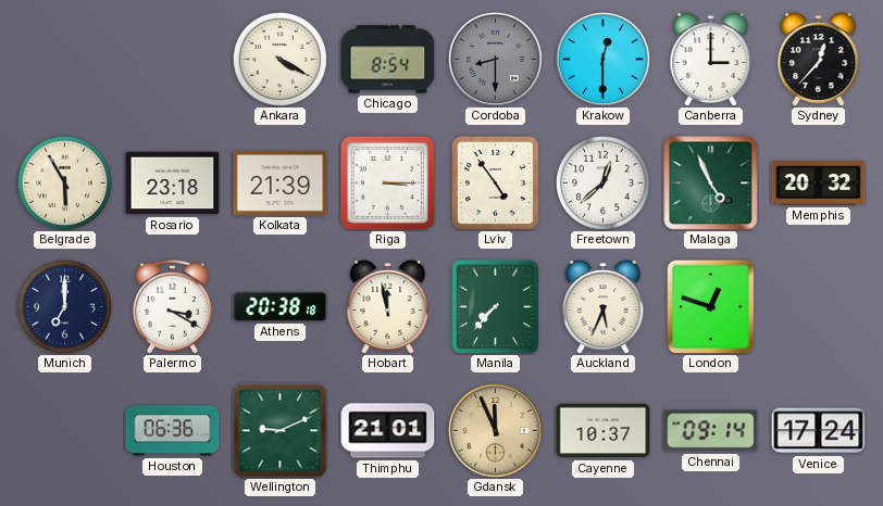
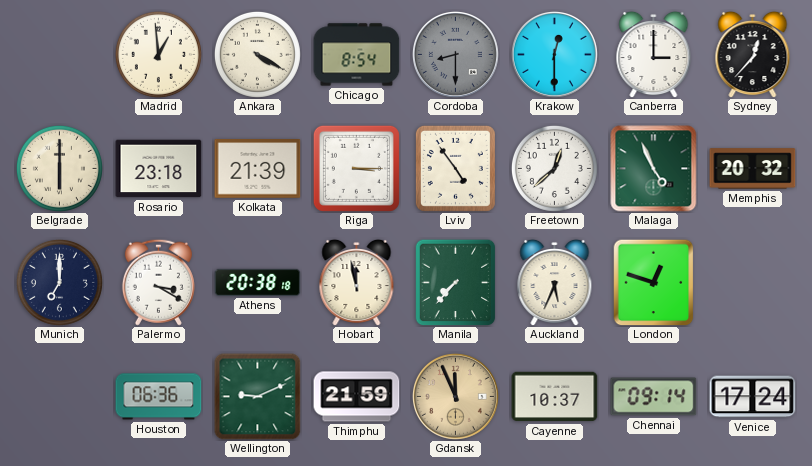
Madrid: none -> 12:59 (158, 54)
Belgrade: 5:55 -> 6:00 (59, 168)
Thimphu: 21:01 -> 21:59 (357, 397)
